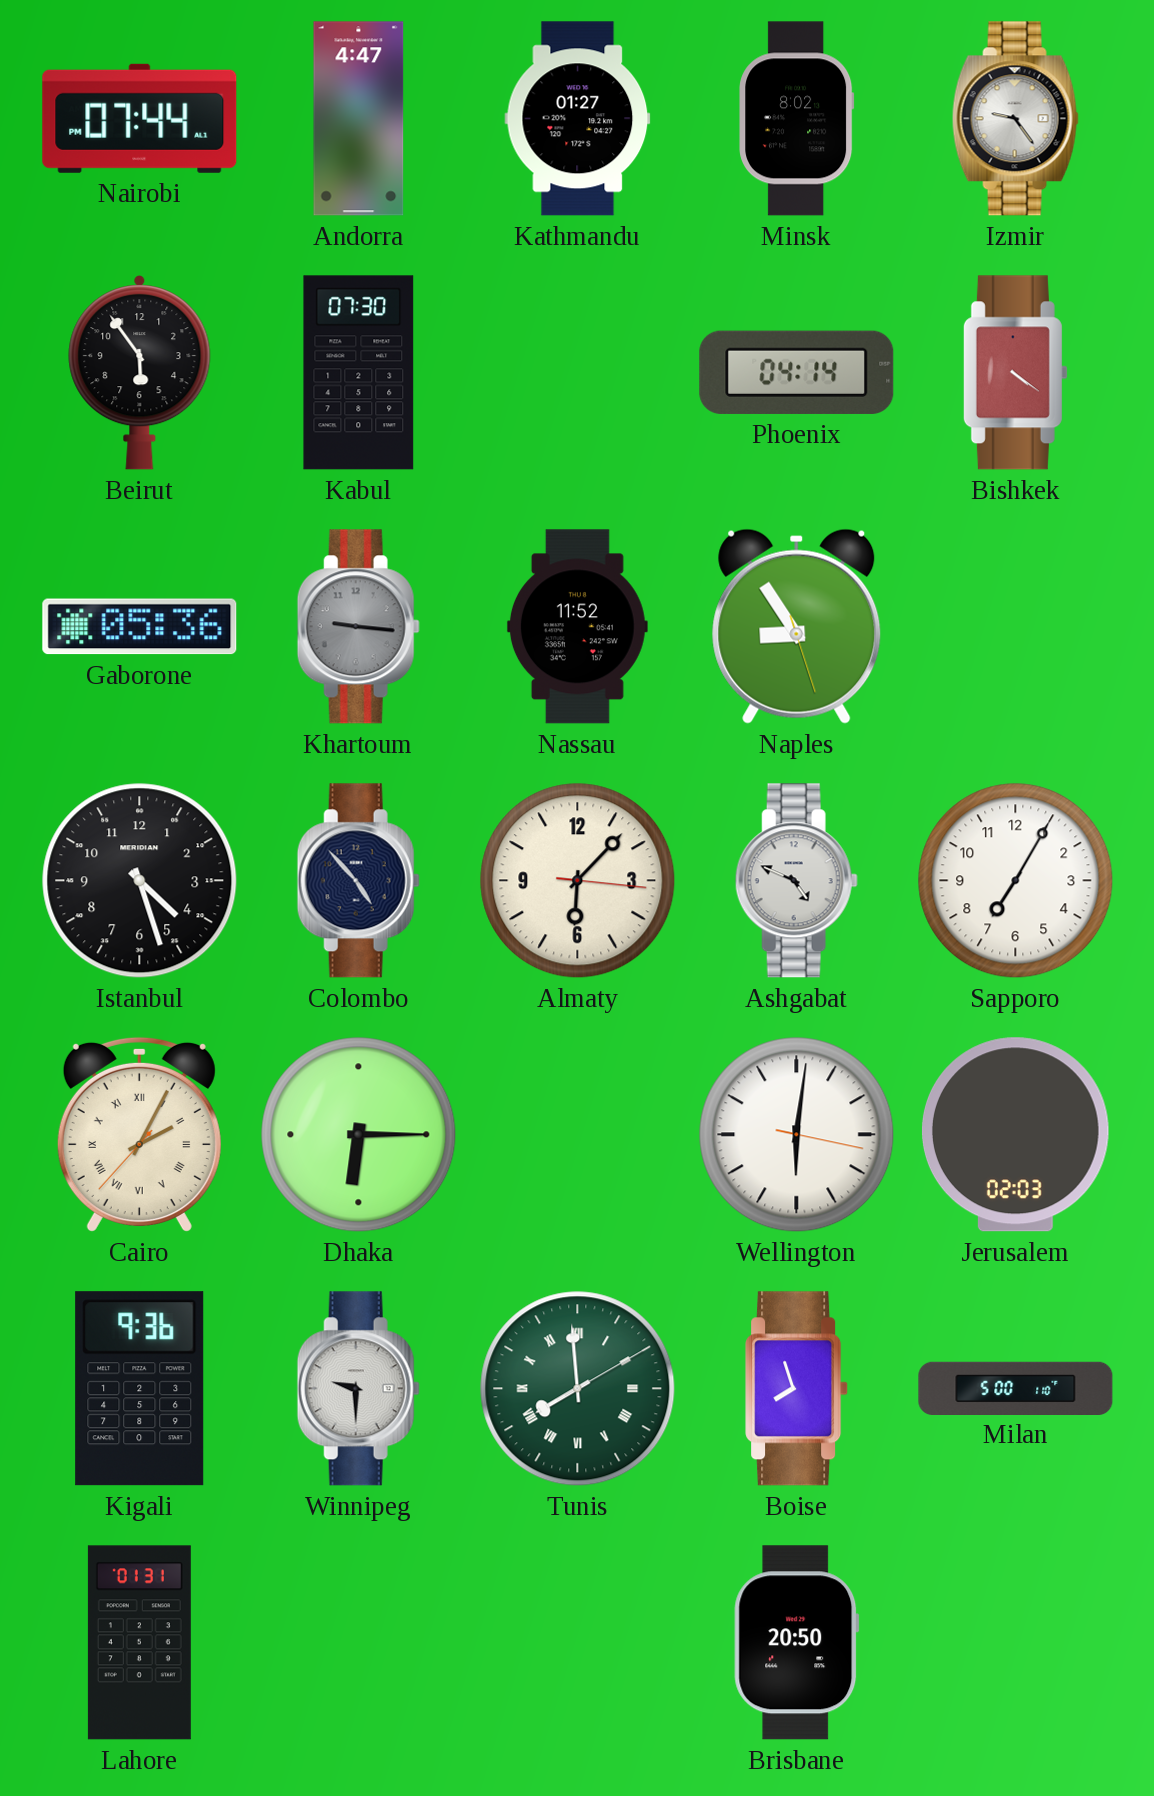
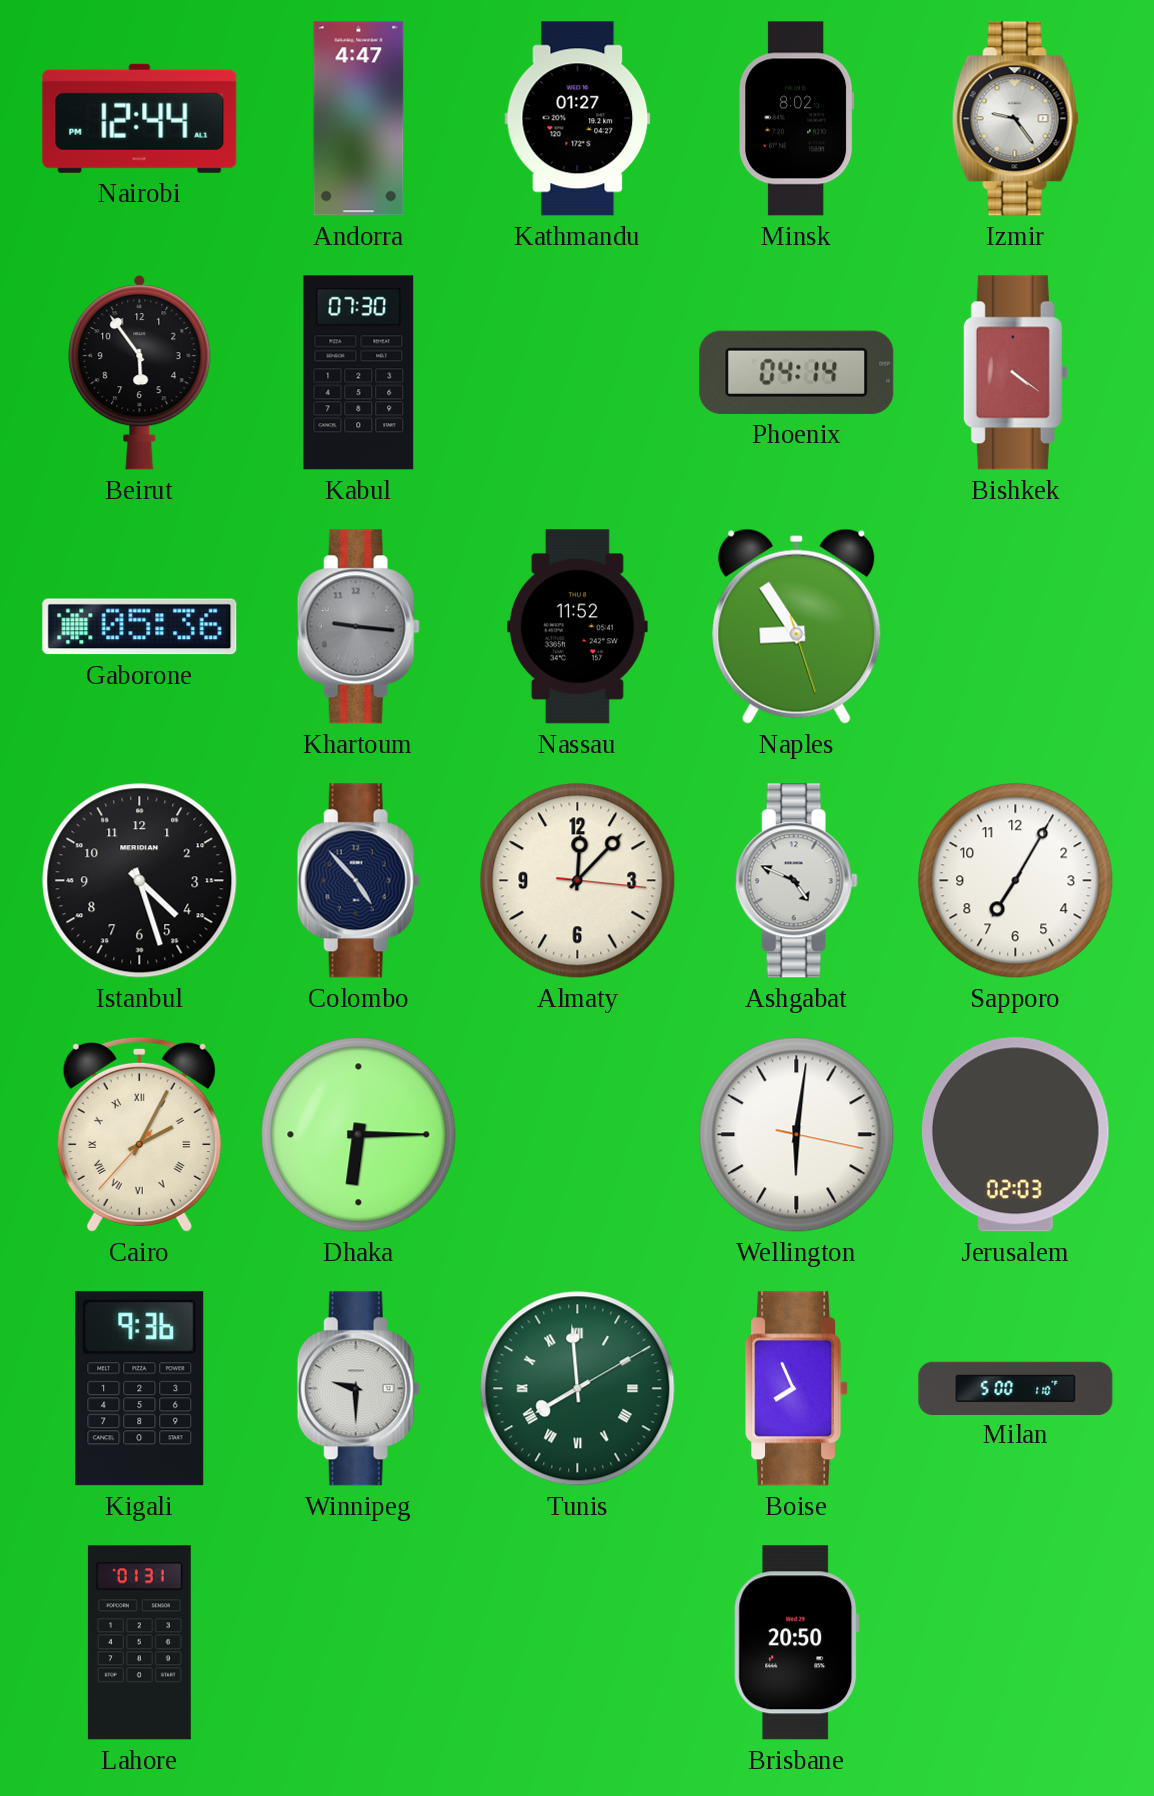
Nairobi: 07:44 -> 12:44 (140, 118)
Almaty: 6:07 -> 12:07 (578, 881)
Boise: 7:57 -> 7:56 (797, 1389)
